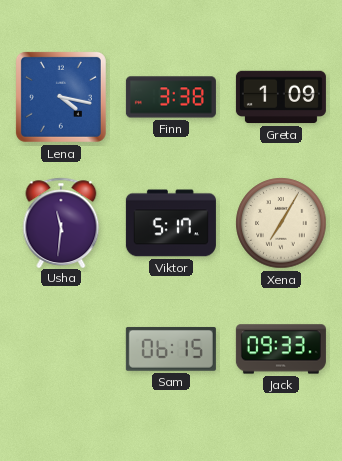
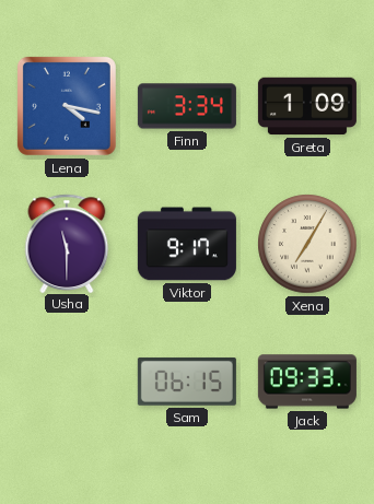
Finn: 3:38 -> 3:34 (187, 106)
Usha: 11:31 -> 11:30 (67, 243)
Viktor: 5:17 -> 9:17 (187, 244)
